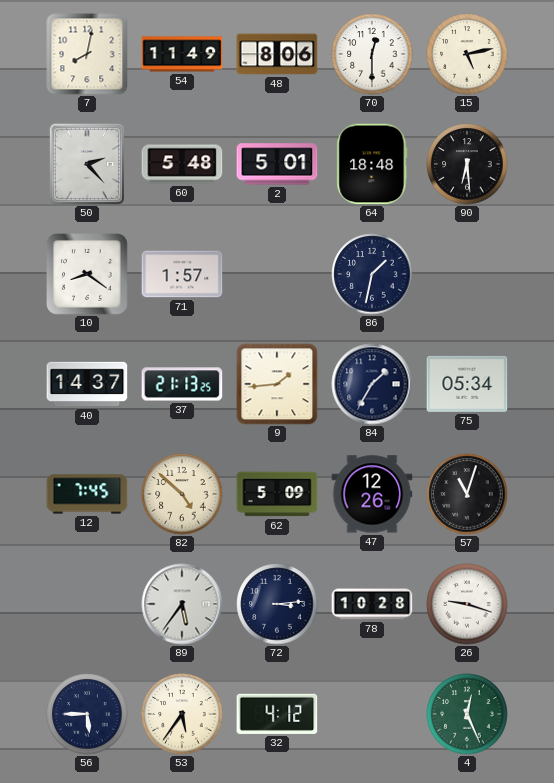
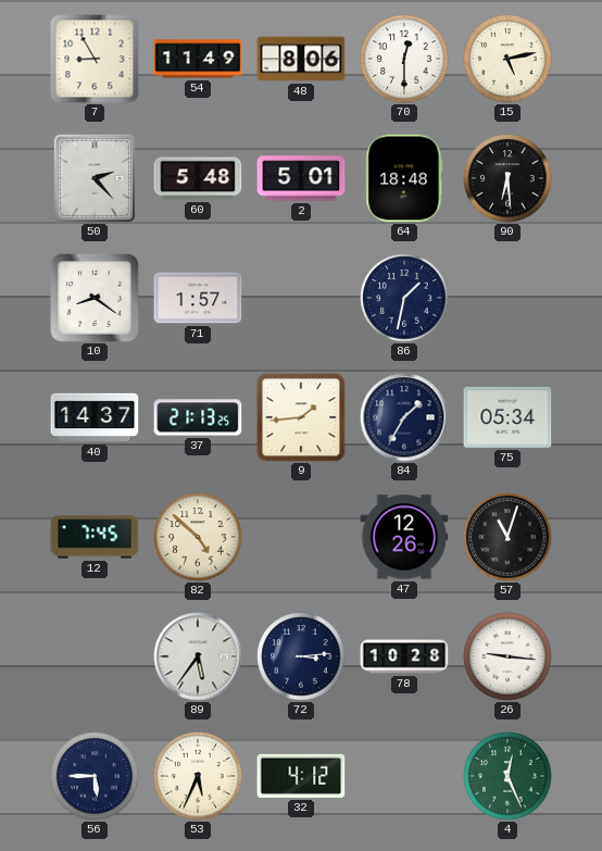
7: 8:02 -> 8:55 (95, 59)
62: 5:09 -> none (277, 494)
26: 9:18 -> 9:16 (507, 656)
53: 5:36 -> 5:34 (198, 776)
